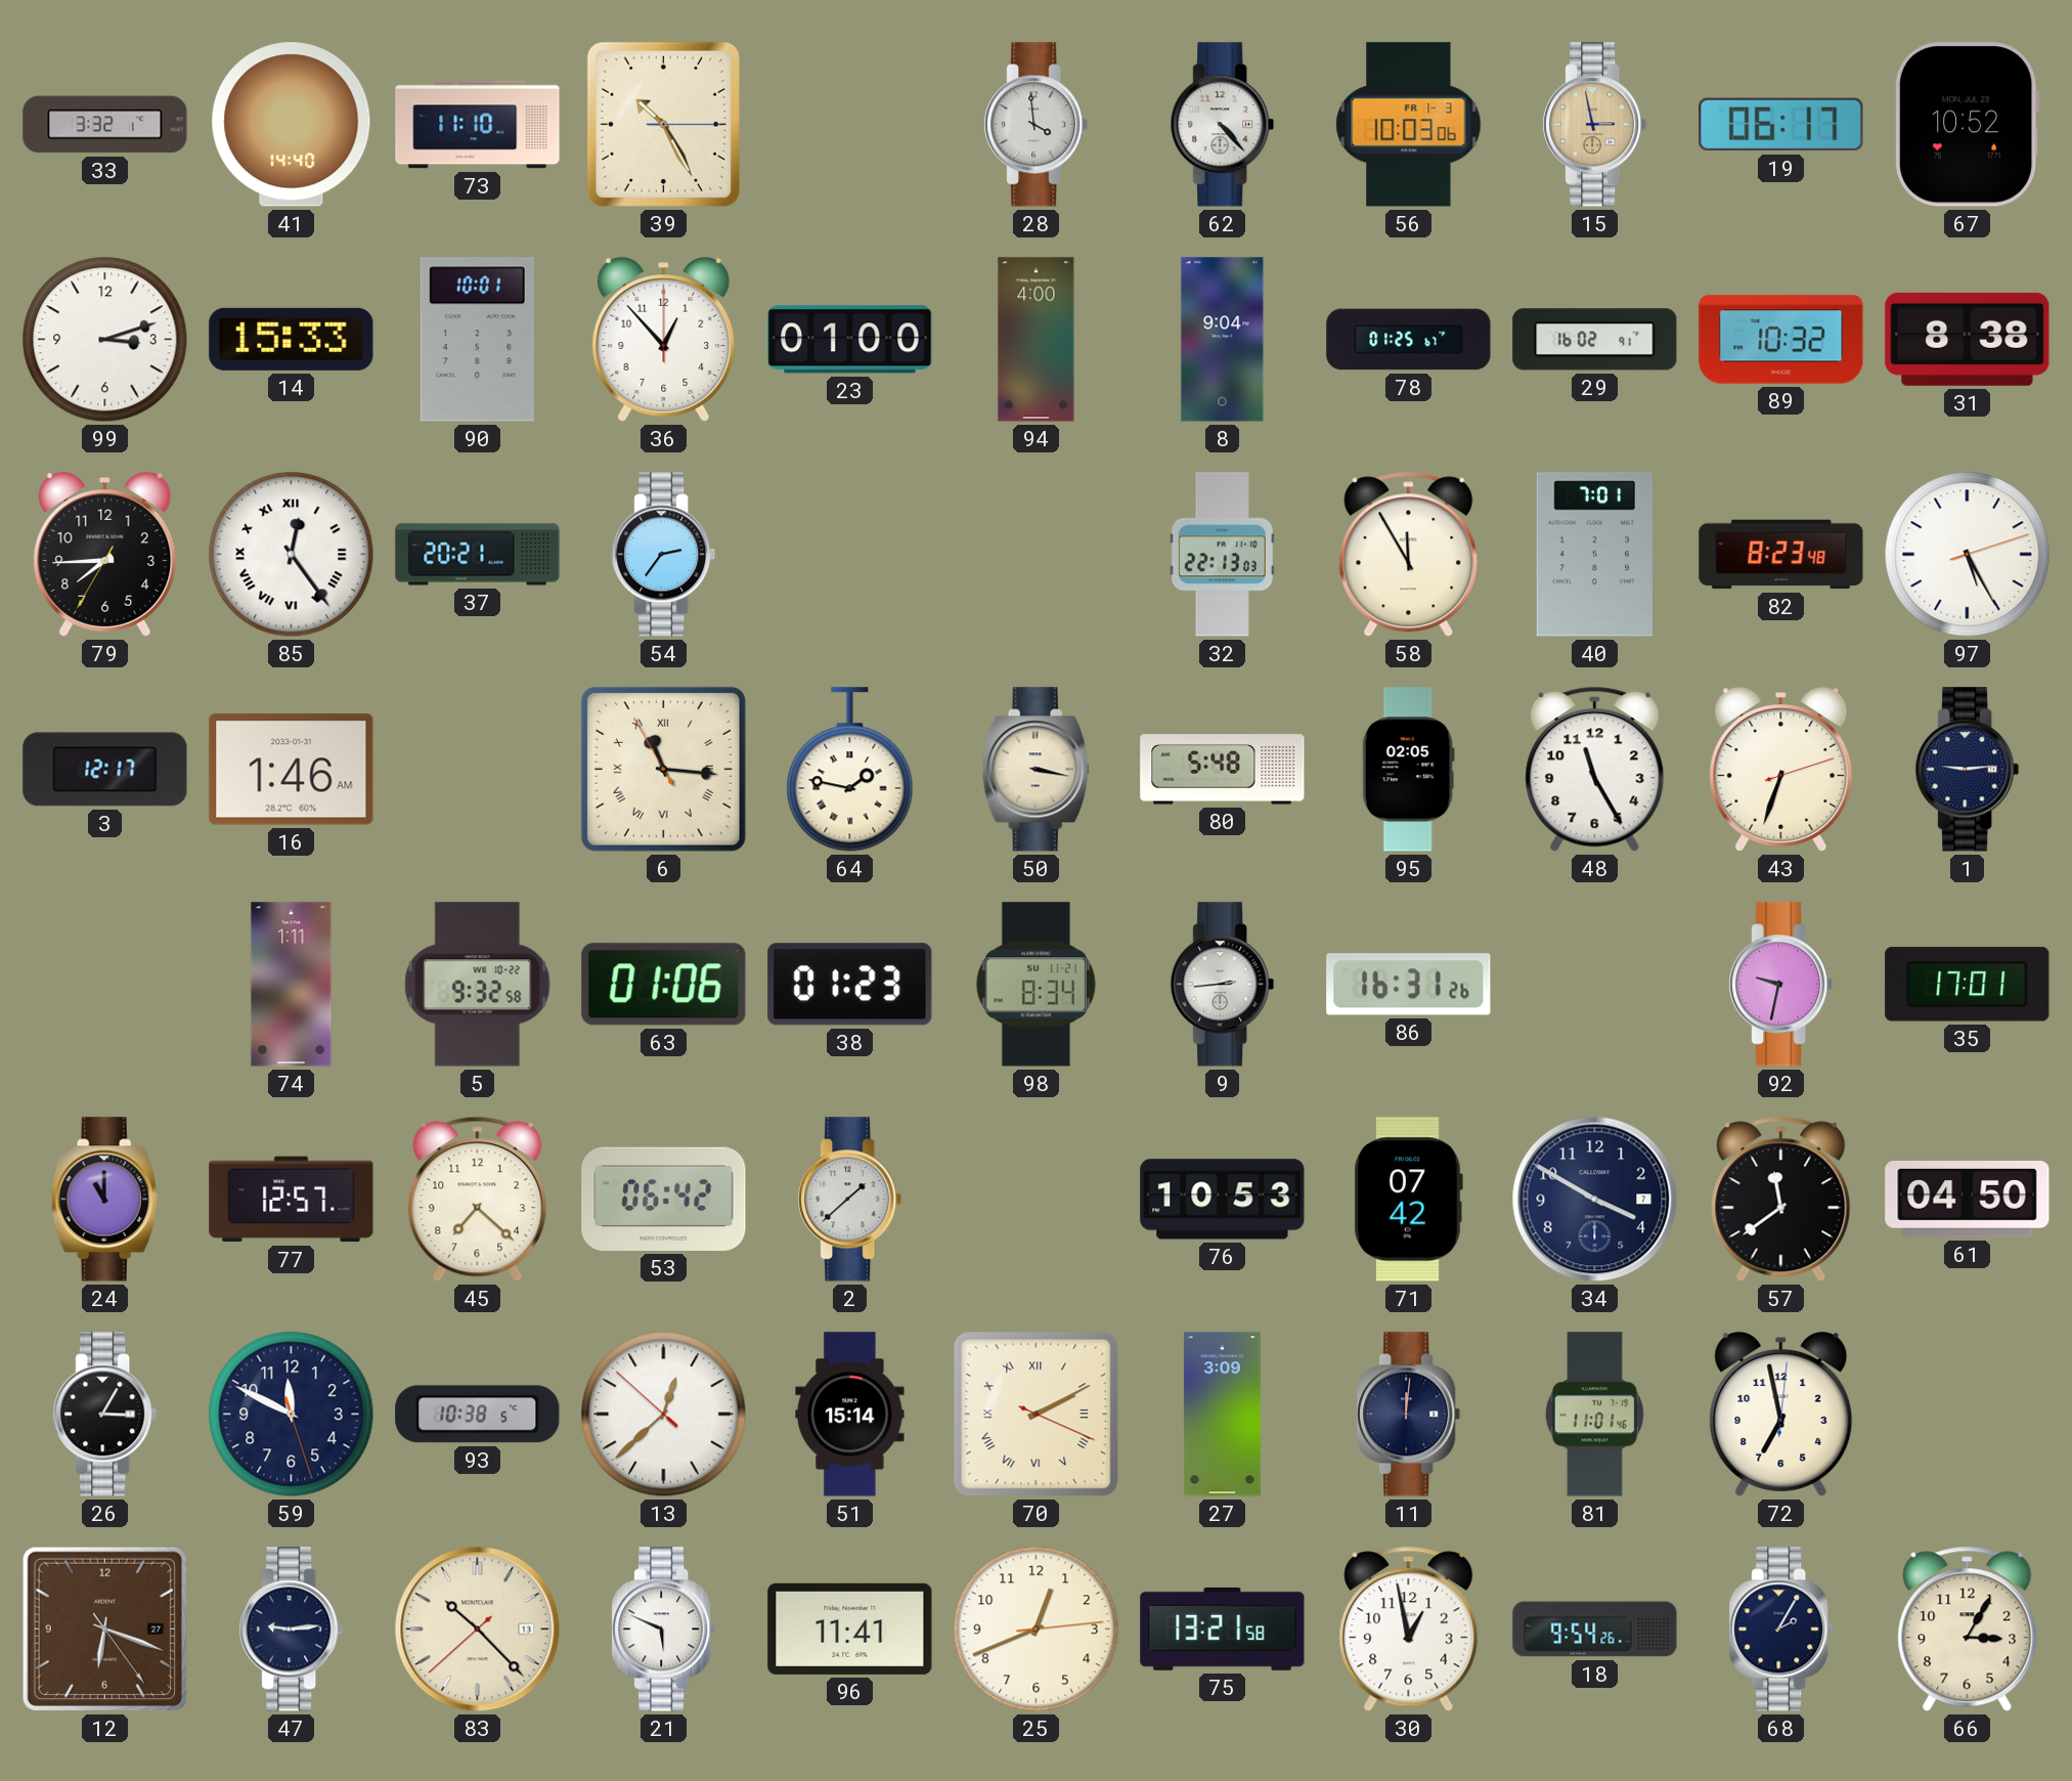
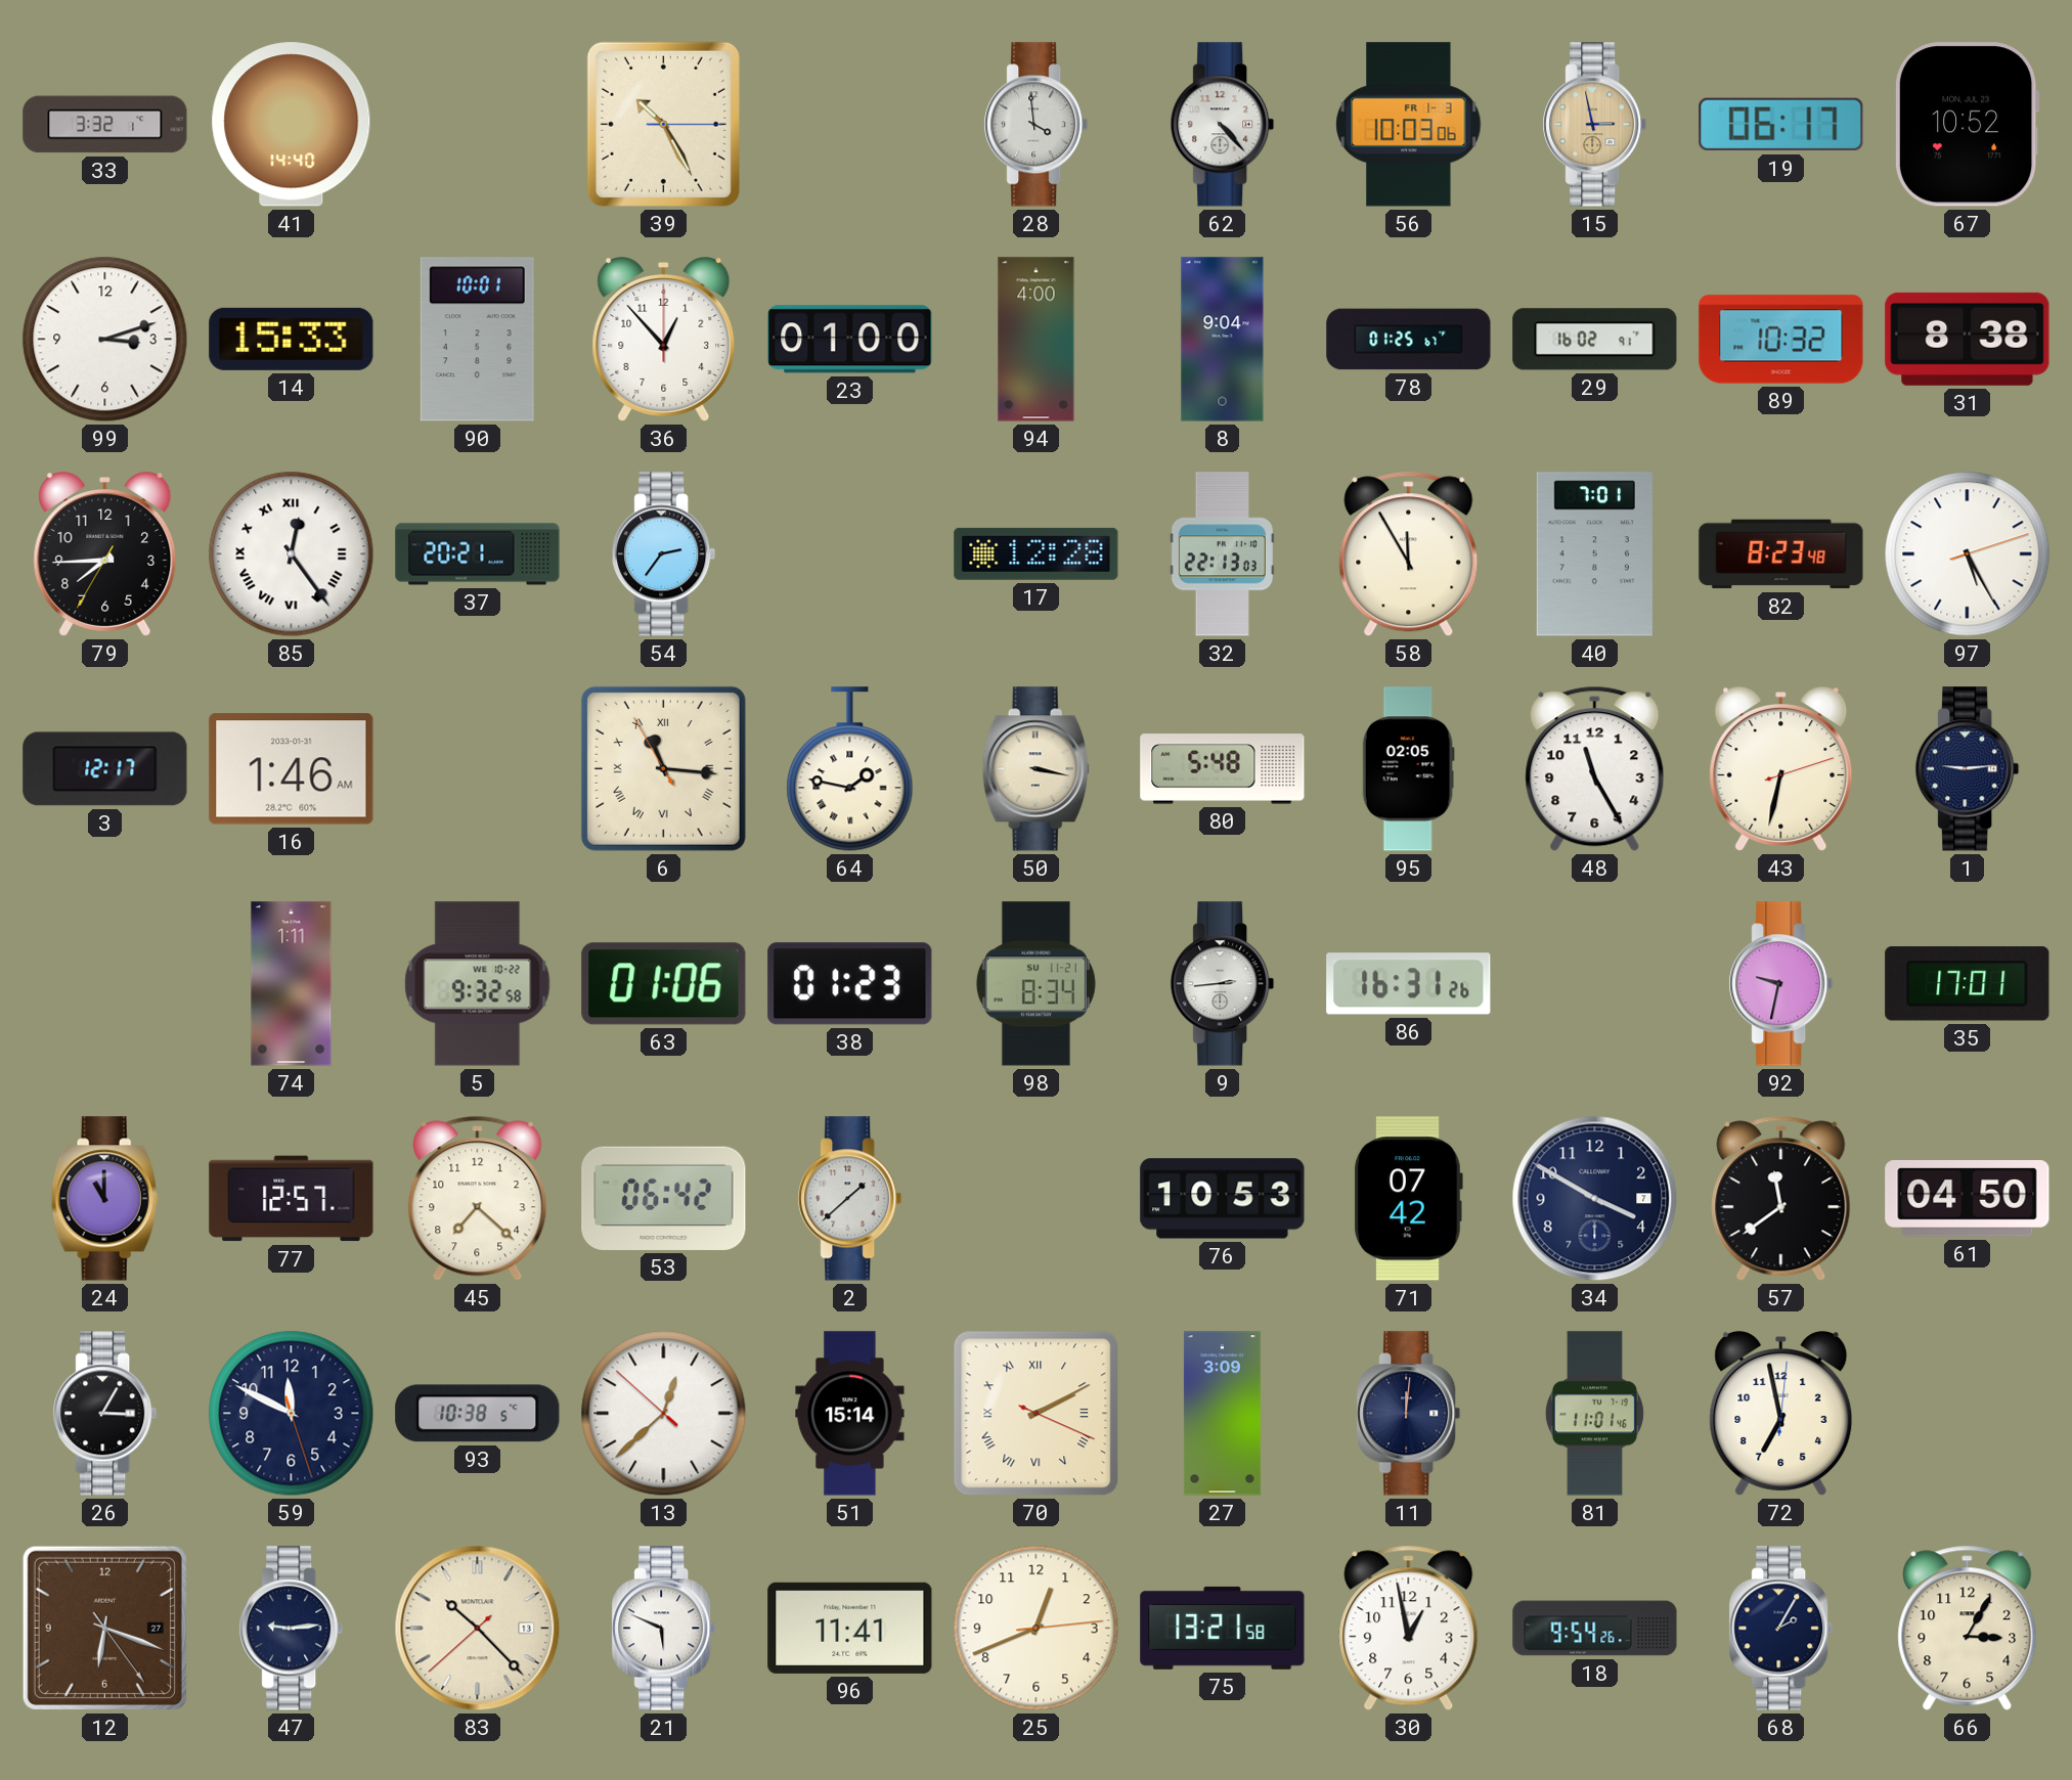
73: 11:10 -> none (478, 125)
17: none -> 12:28 (1037, 553)
43: 6:33 -> 6:32 (1781, 769)
